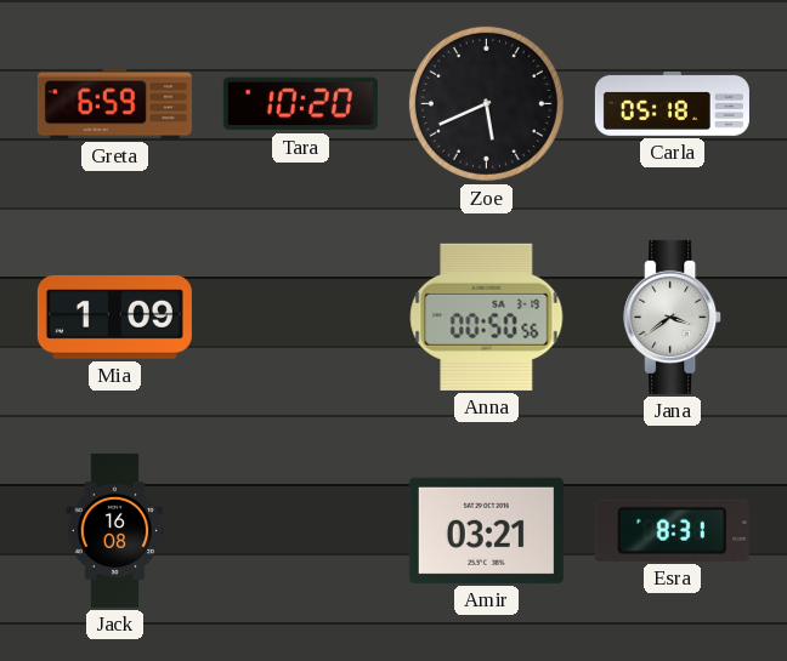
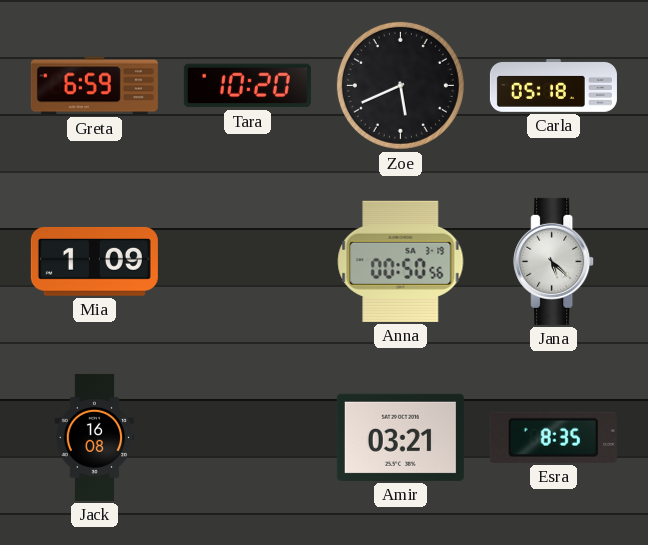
Jana: 3:39 -> 5:22 (554, 261)
Esra: 8:31 -> 8:35 (553, 437)
